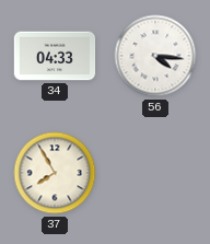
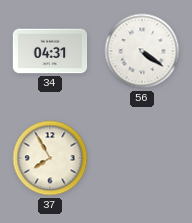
34: 04:33 -> 04:31 (50, 51)
56: 4:16 -> 4:21 (142, 51)
